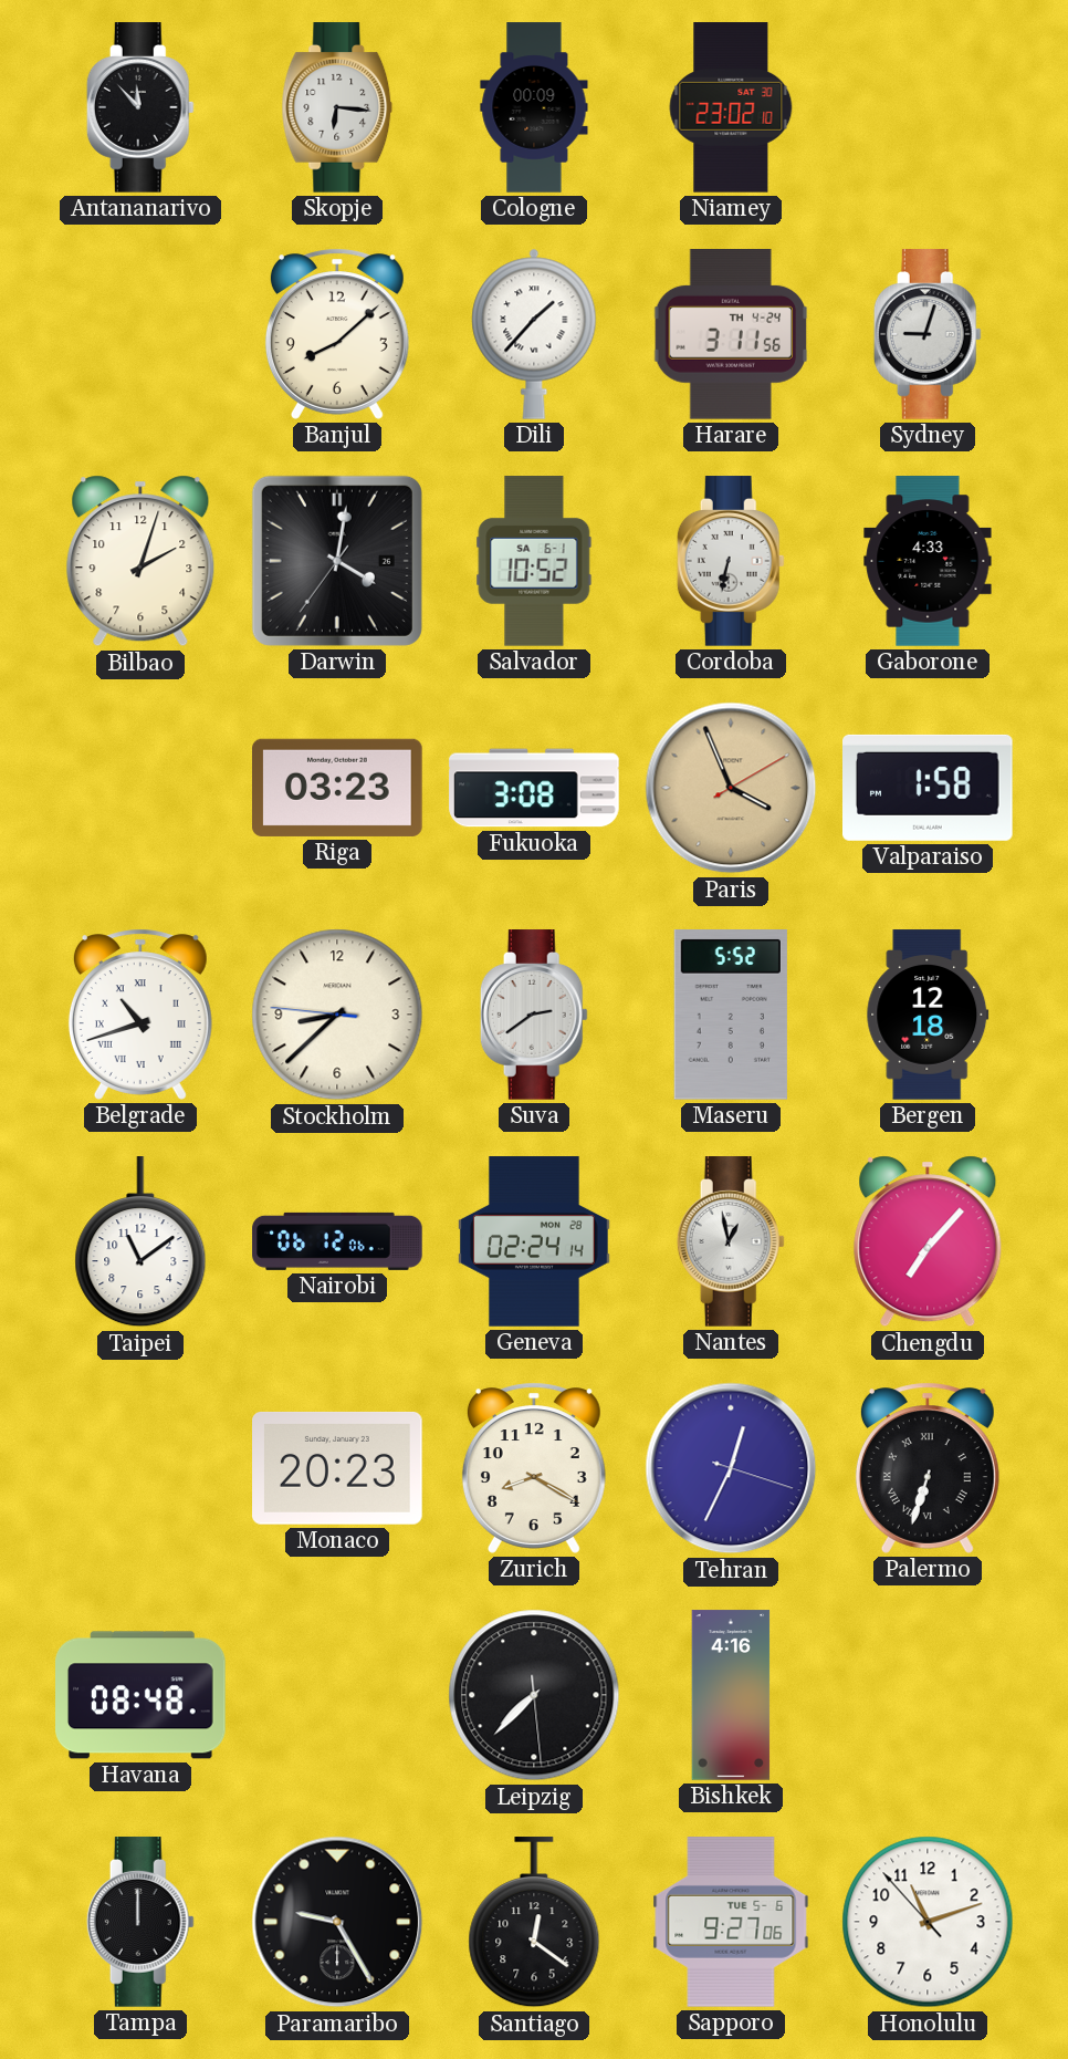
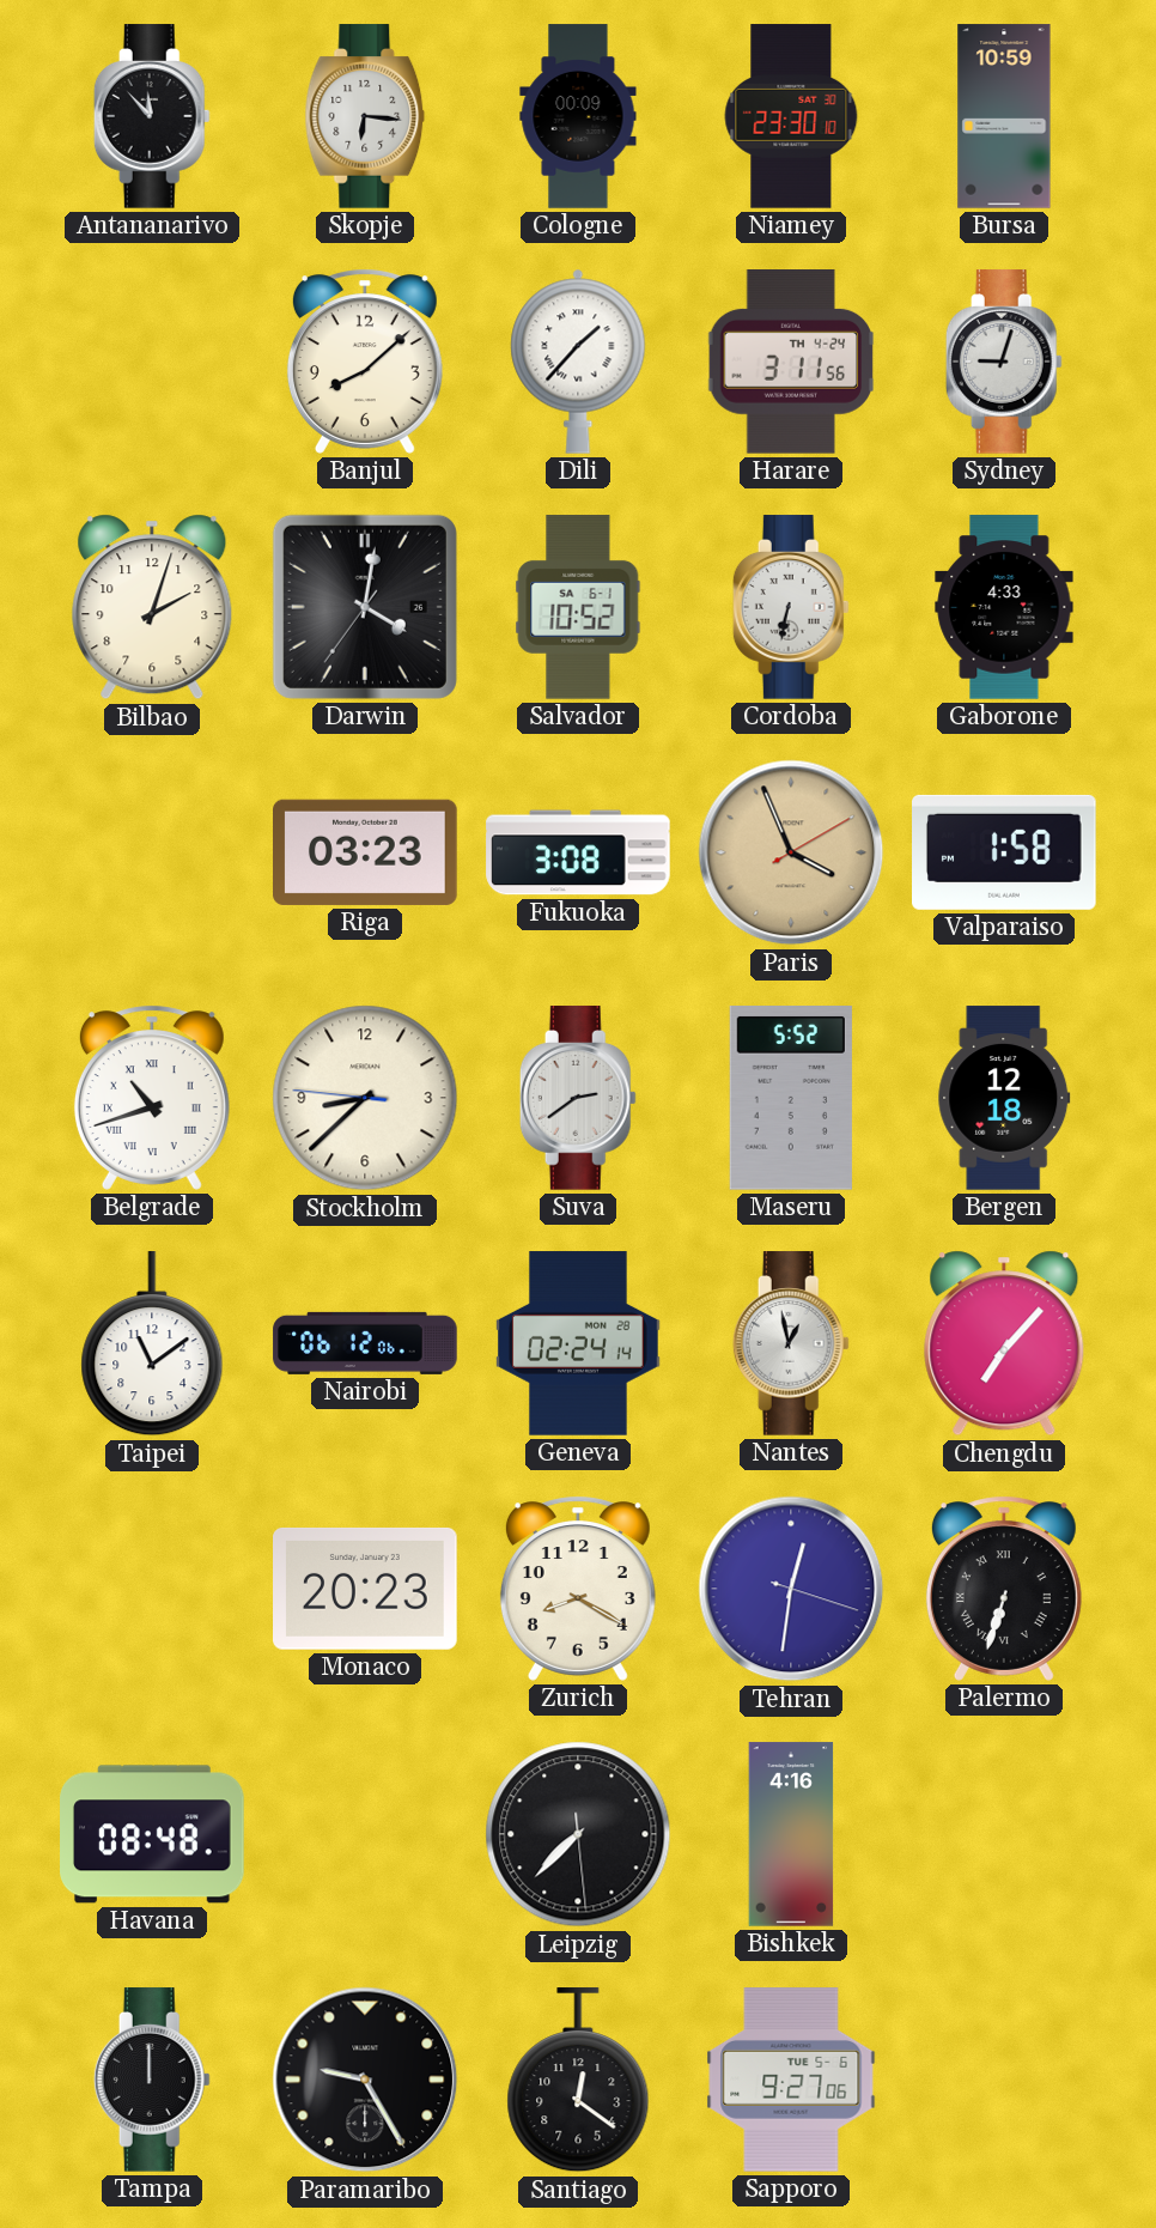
Niamey: 23:02 -> 23:30 (791, 116)
Bursa: none -> 10:59 (1004, 116)
Tehran: 12:34 -> 12:31 (791, 1589)
Honolulu: 11:11 -> none (928, 1922)
